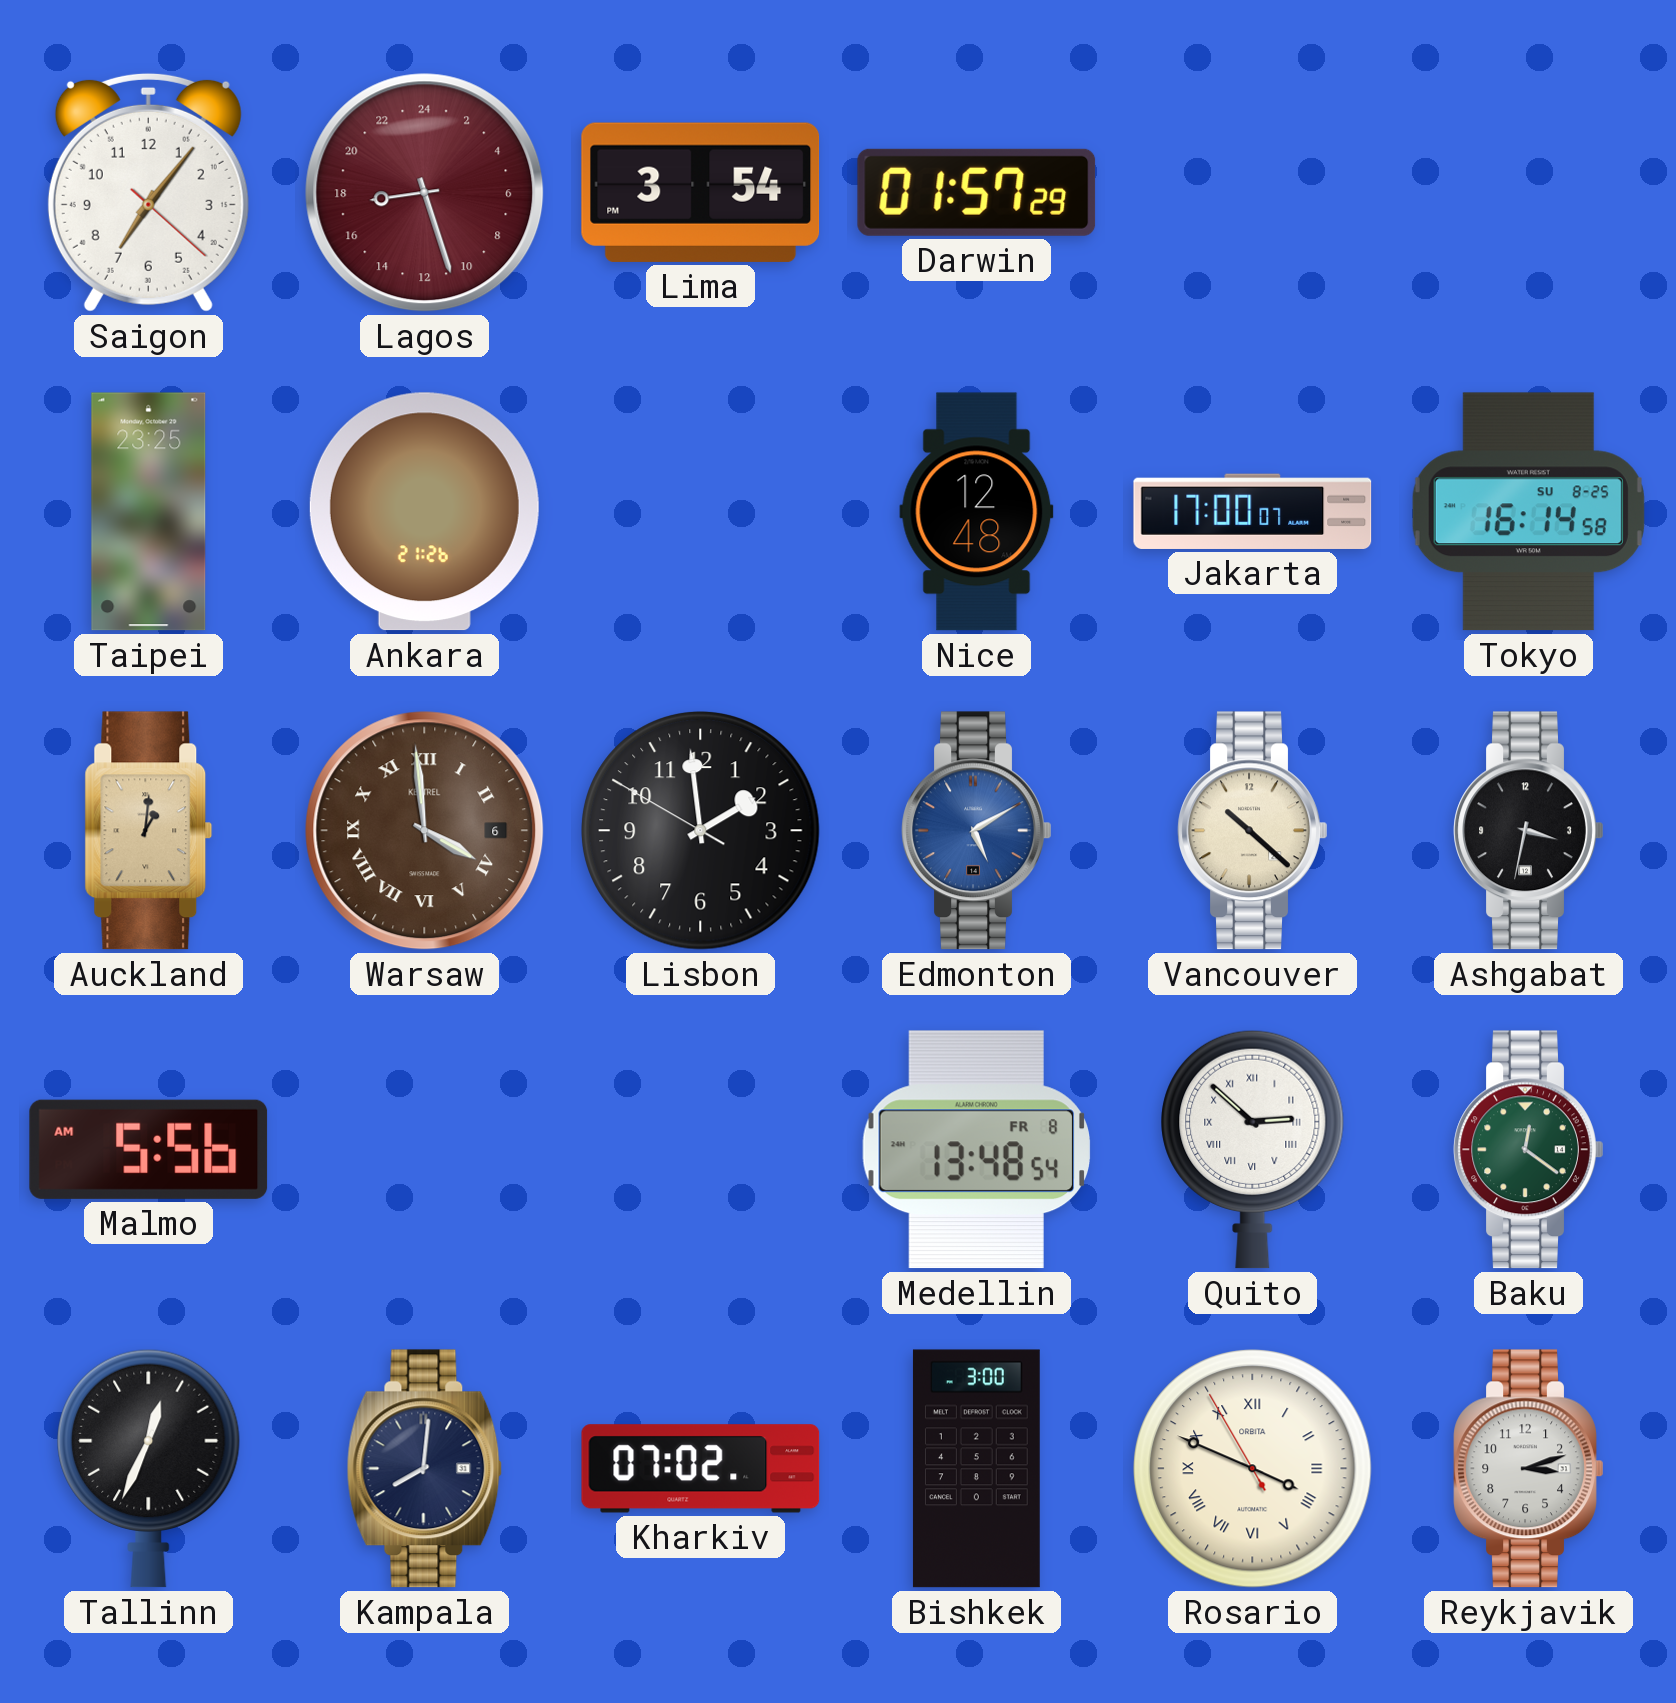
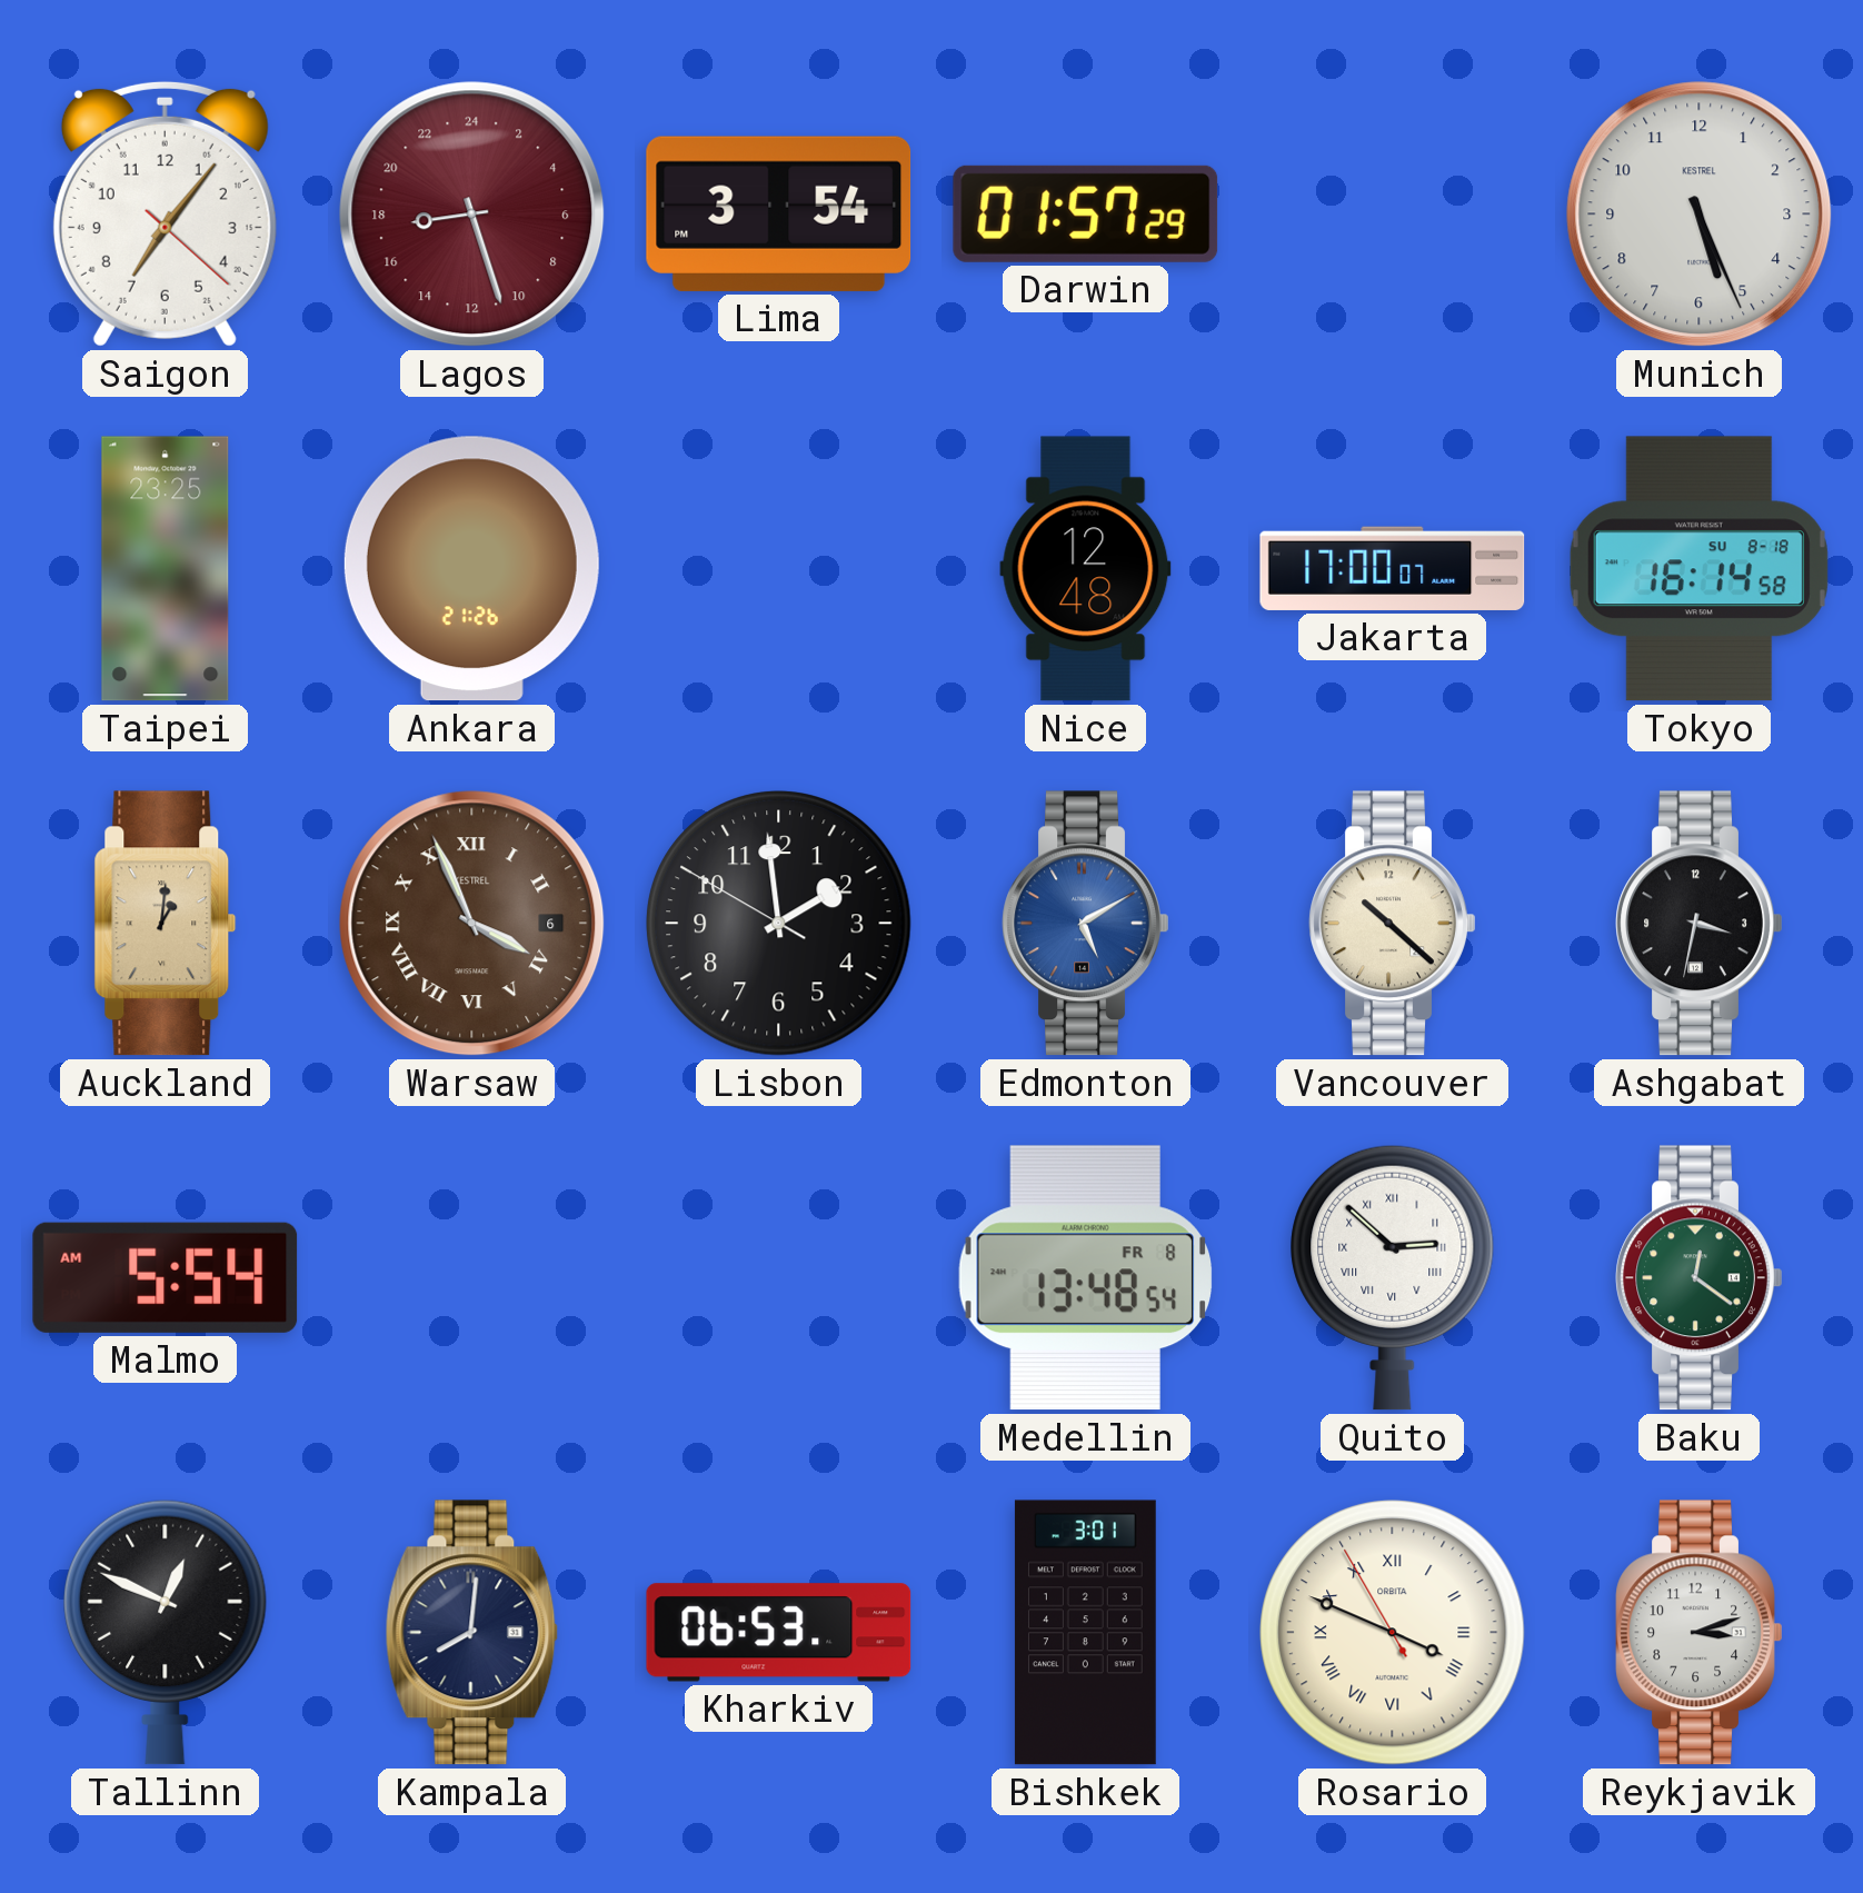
Munich: none -> 5:26 (1700, 215)
Tokyo date: SU 8-25 -> SU 8-18 (1698, 569)
Warsaw: 3:59 -> 3:56 (472, 924)
Malmo: 5:56 -> 5:54 (166, 1277)
Tallinn: 12:34 -> 12:49 (166, 1632)
Kharkiv: 07:02 -> 06:53 (779, 1633)
Bishkek: 3:00 -> 3:01 (1085, 1633)
